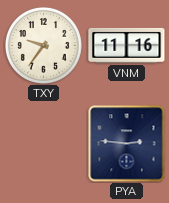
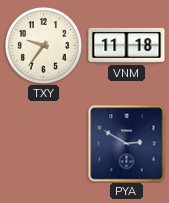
VNM: 11:16 -> 11:18 (127, 45)
PYA: 2:46 -> 2:50 (127, 144)
